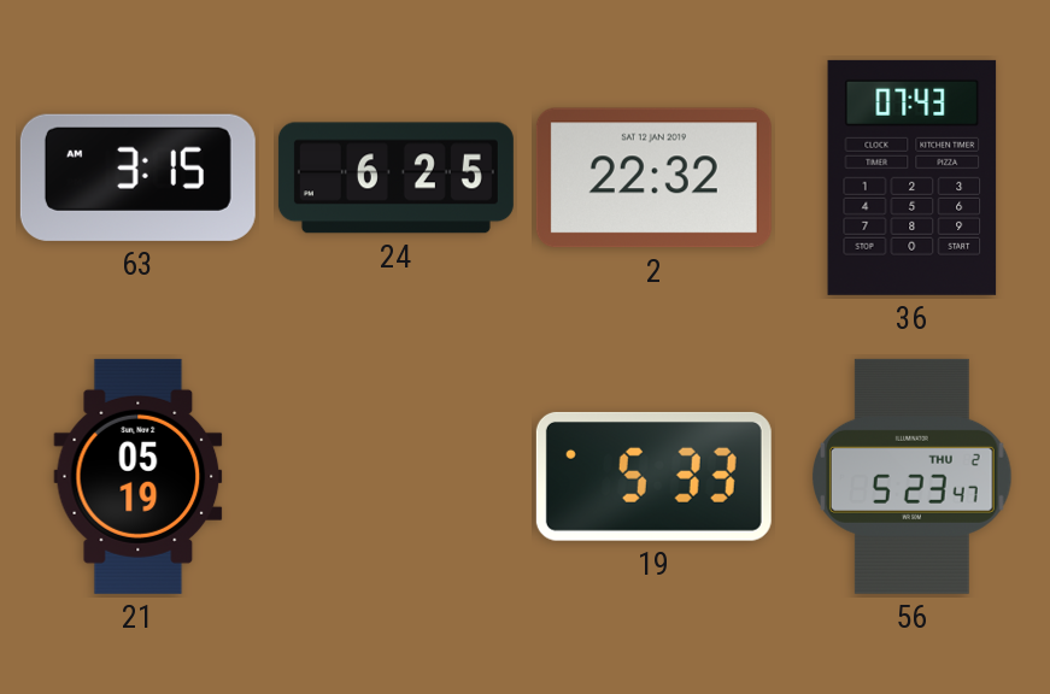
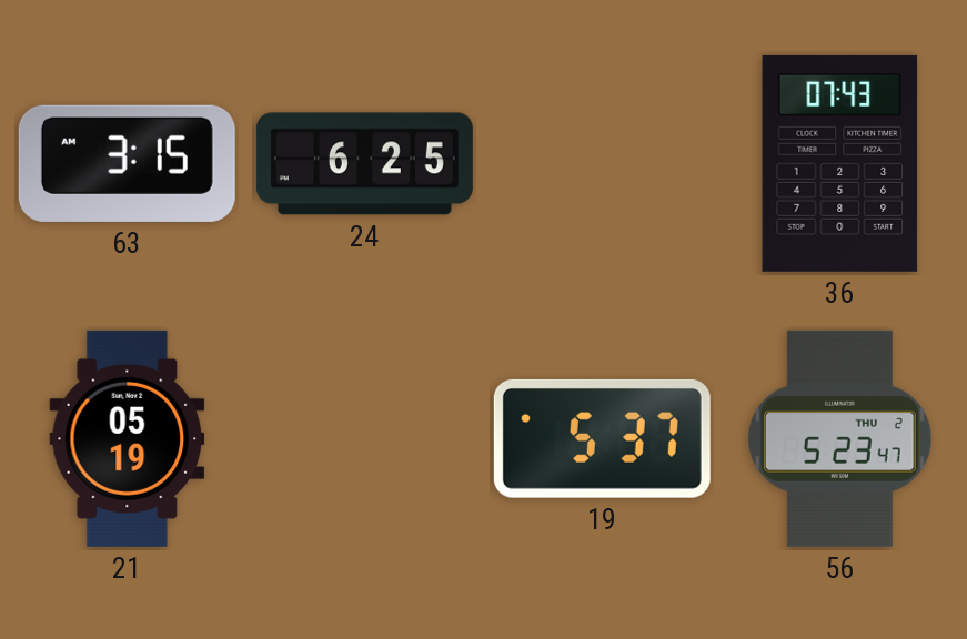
2: 22:32 -> none (653, 178)
19: 5:33 -> 5:37 (602, 438)
